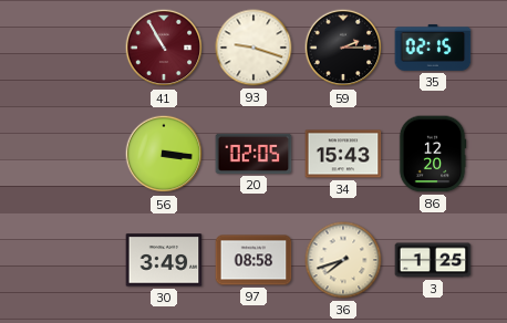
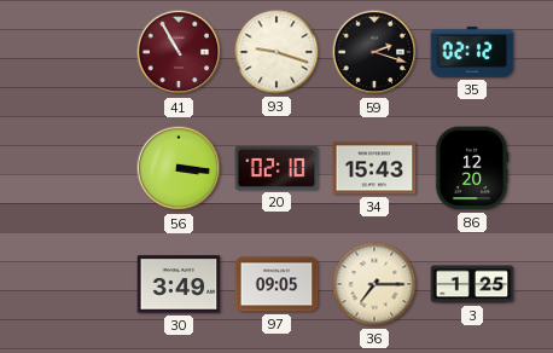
59: 2:15 -> 2:18 (374, 52)
35: 02:15 -> 02:12 (472, 52)
20: 02:05 -> 02:10 (276, 168)
97: 08:58 -> 09:05 (276, 284)
36: 7:42 -> 7:15 (374, 284)
